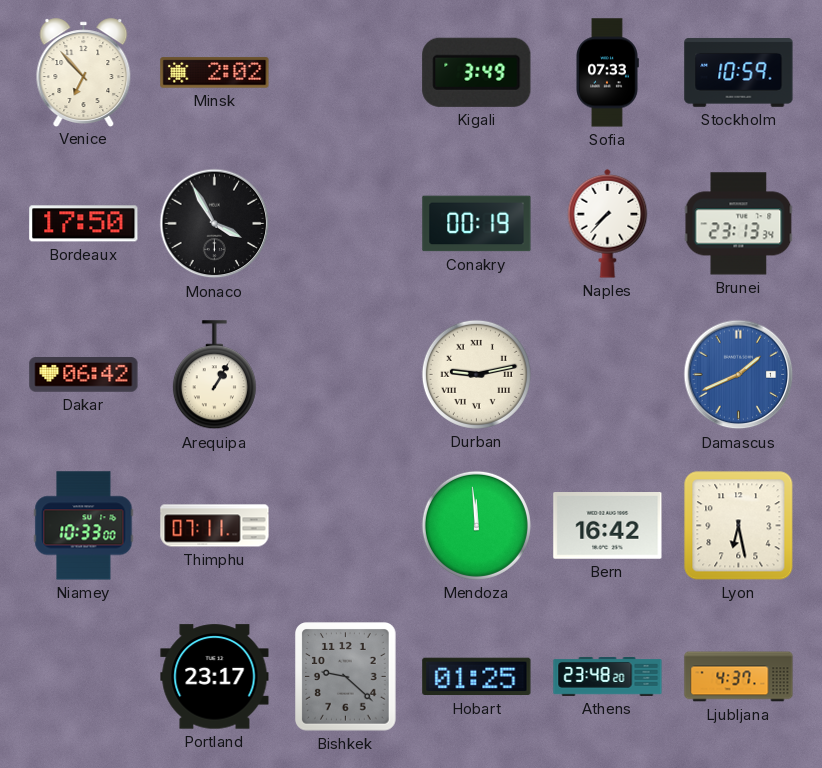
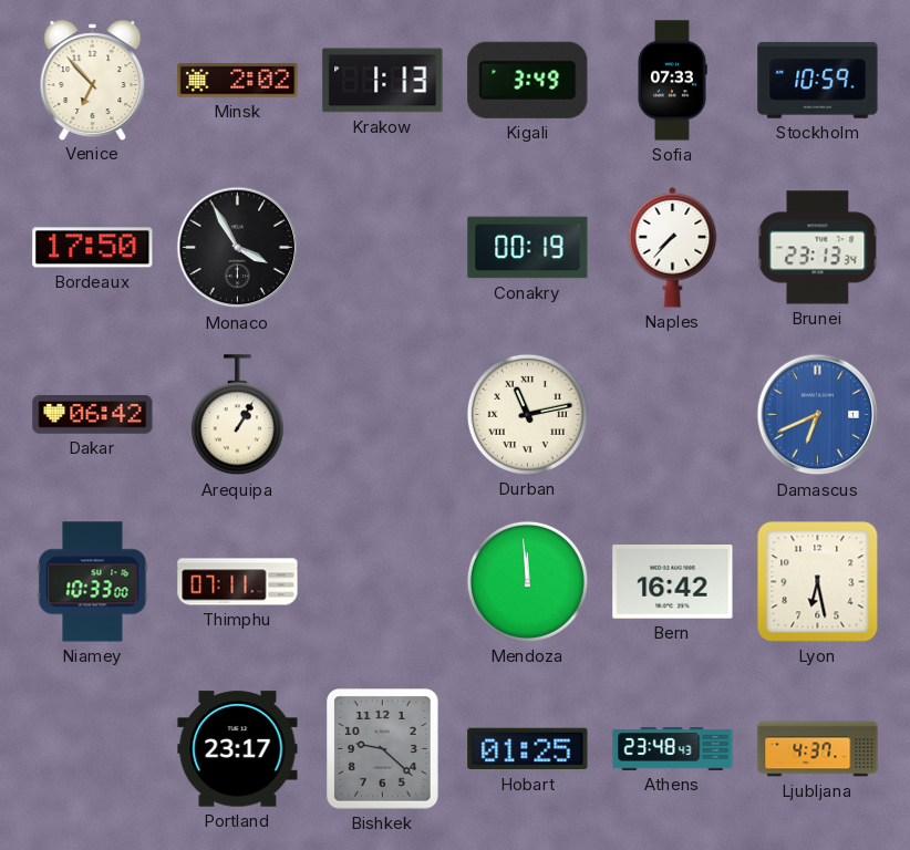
Krakow: none -> 1:13 (383, 81)
Durban: 9:13 -> 11:13 (527, 414)
Damascus: 1:41 -> 6:41 (818, 415)
Athens: 23:48:20 -> 23:48:43 (673, 749)
